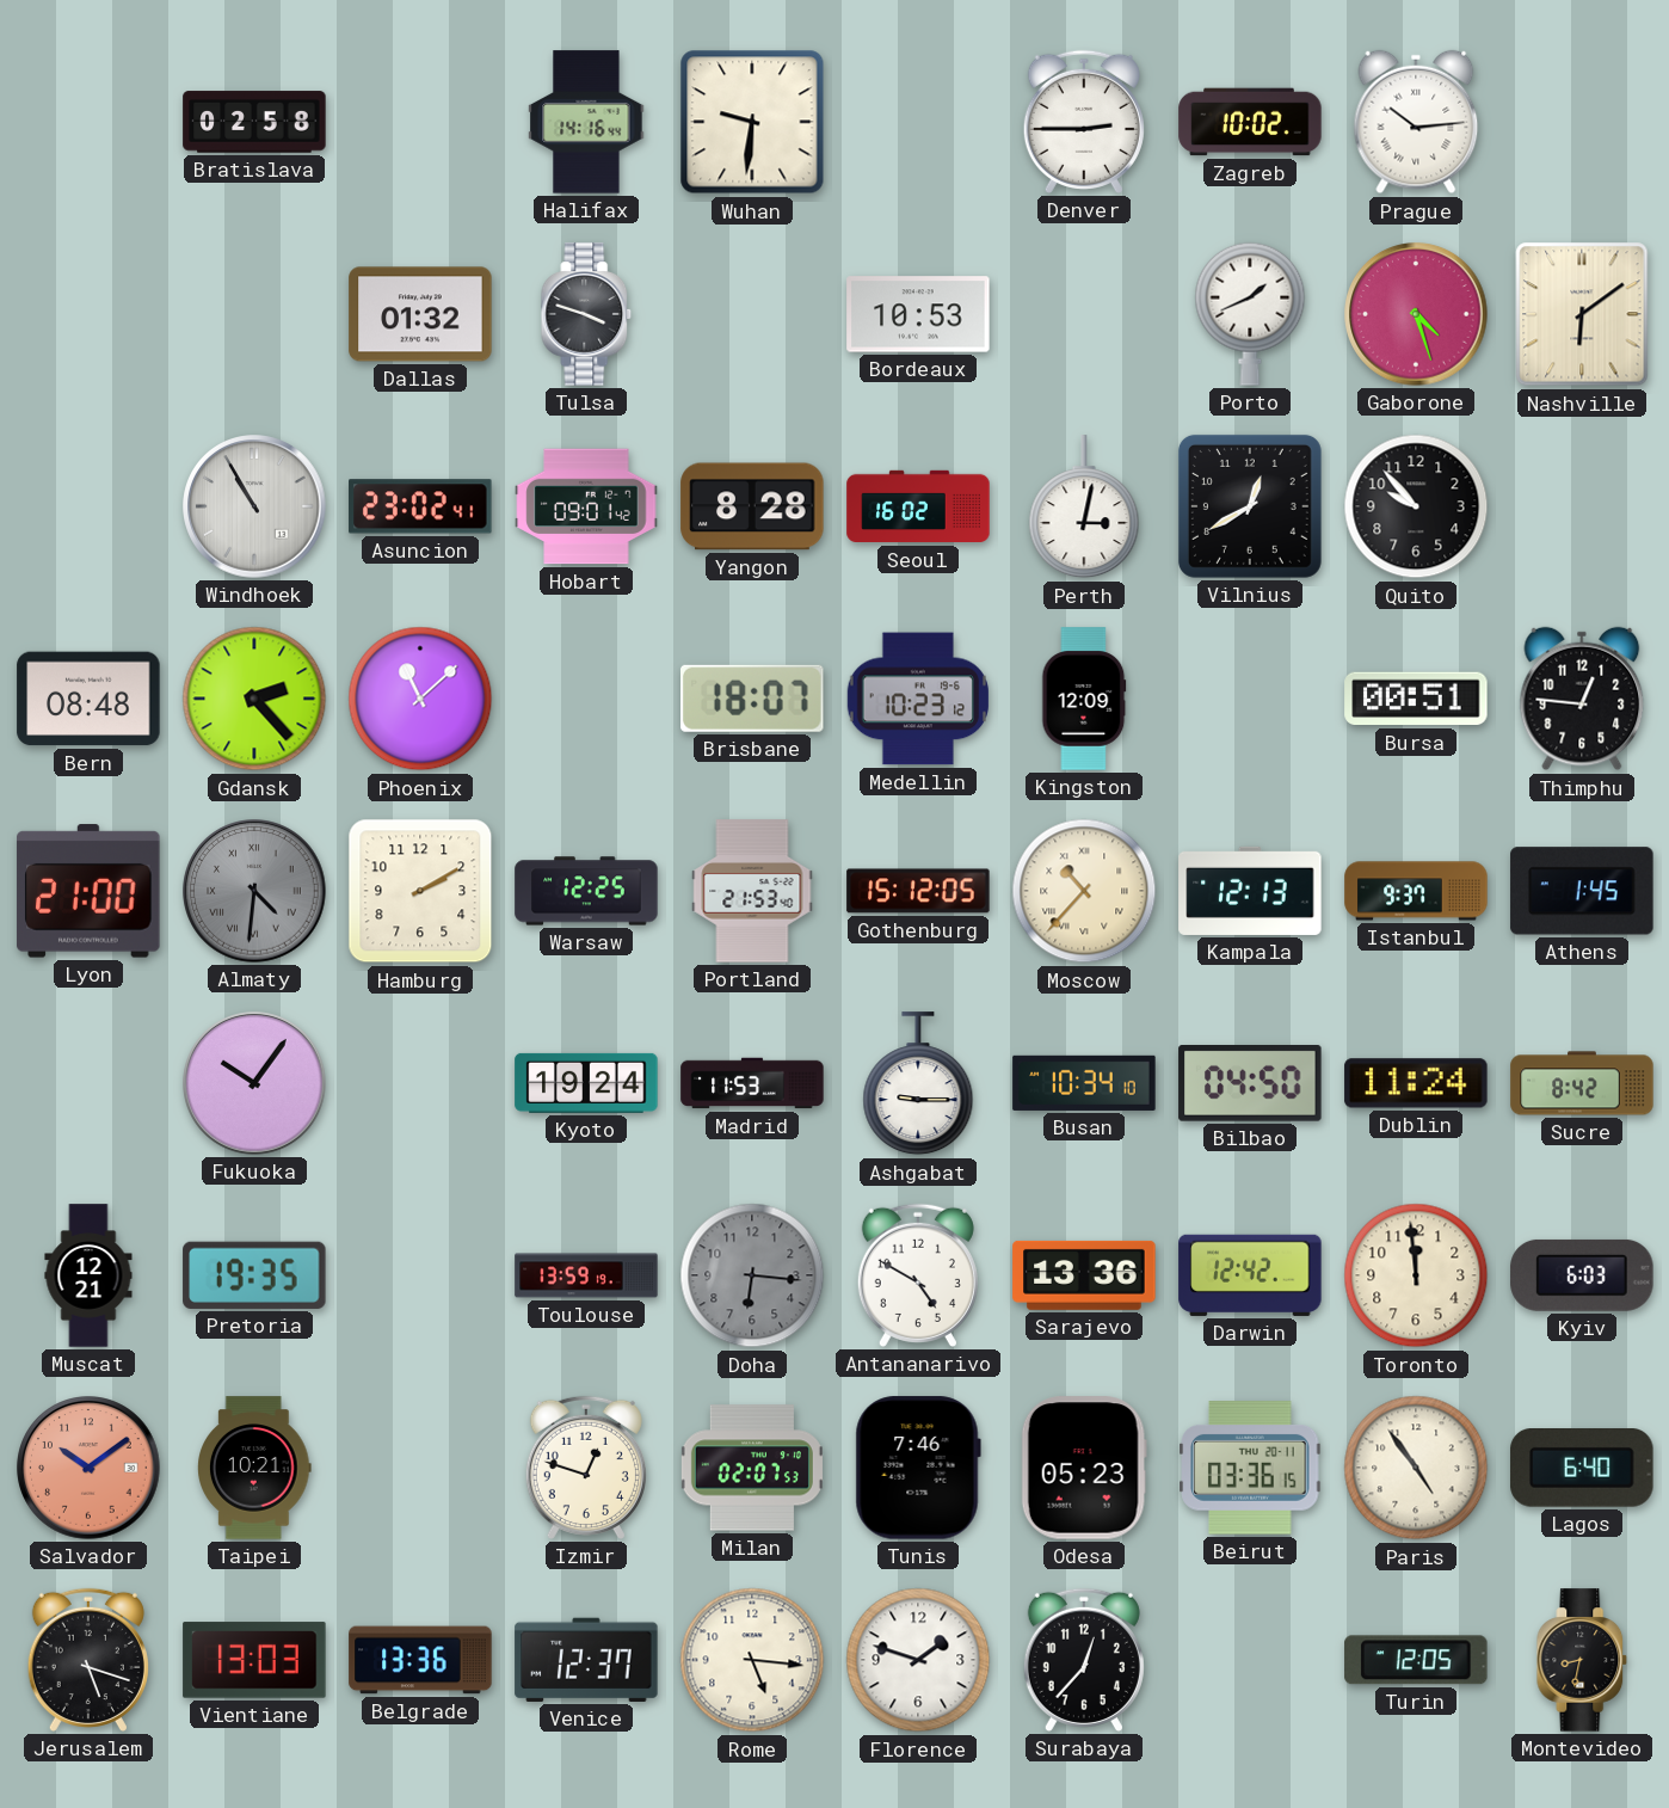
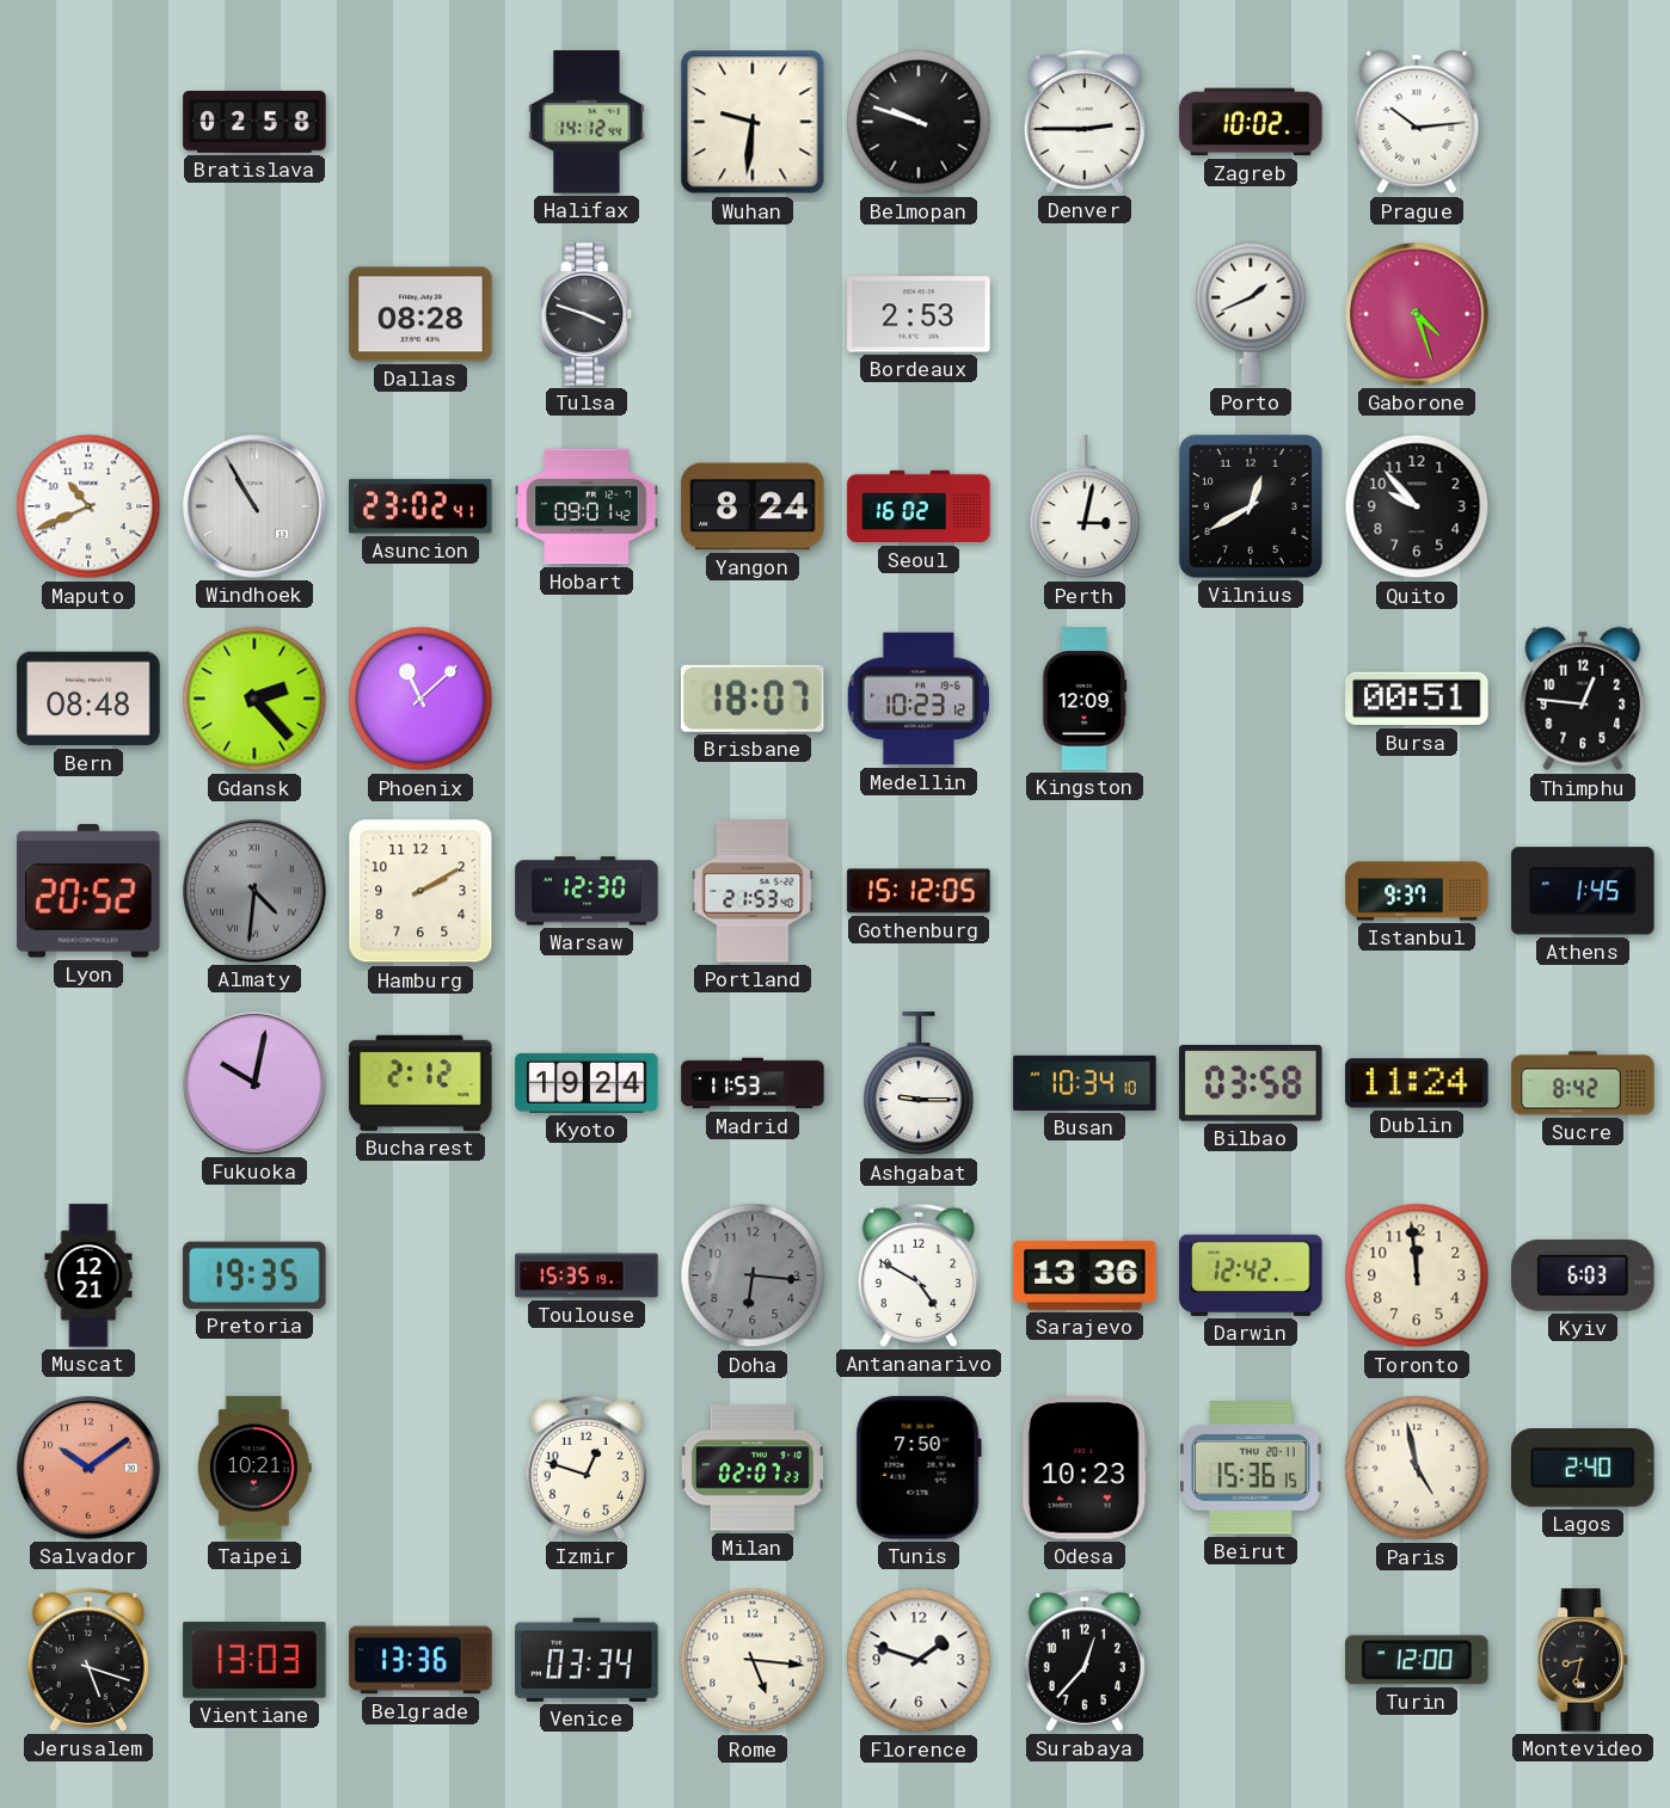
Halifax: 14:16 -> 14:12 (587, 122)
Belmopan: none -> 9:48 (919, 122)
Dallas: 01:32 -> 08:28 (420, 314)
Bordeaux: 10:53 -> 2:53 (919, 314)
Nashville: 6:09 -> none (1582, 314)
Maputo: none -> 10:41 (88, 506)
Yangon: 8:28 -> 8:24 (753, 506)
Lyon: 21:00 -> 20:52 (88, 891)
Warsaw: 12:25 -> 12:30 (587, 891)
Moscow: 10:37 -> none (1084, 891)
Kampala: 12:13 -> none (1250, 891)
Fukuoka: 10:06 -> 10:02 (254, 1083)
Bucharest: none -> 2:12 (420, 1083)
Bilbao: 04:50 -> 03:58 (1251, 1084)
Toulouse: 13:59 -> 15:35 (587, 1275)
Milan: 02:07:53 -> 02:07:23 (753, 1468)
Tunis: 7:46 -> 7:50 (919, 1468)
Odesa: 05:23 -> 10:23 (1085, 1468)
Beirut: 03:36 -> 15:36 (1251, 1468)
Paris: 4:54 -> 4:58 (1417, 1468)
Lagos: 6:40 -> 2:40 (1583, 1469)
Venice: 12:37 -> 03:34 (587, 1660)
Turin: 12:05 -> 12:00 (1417, 1660)
